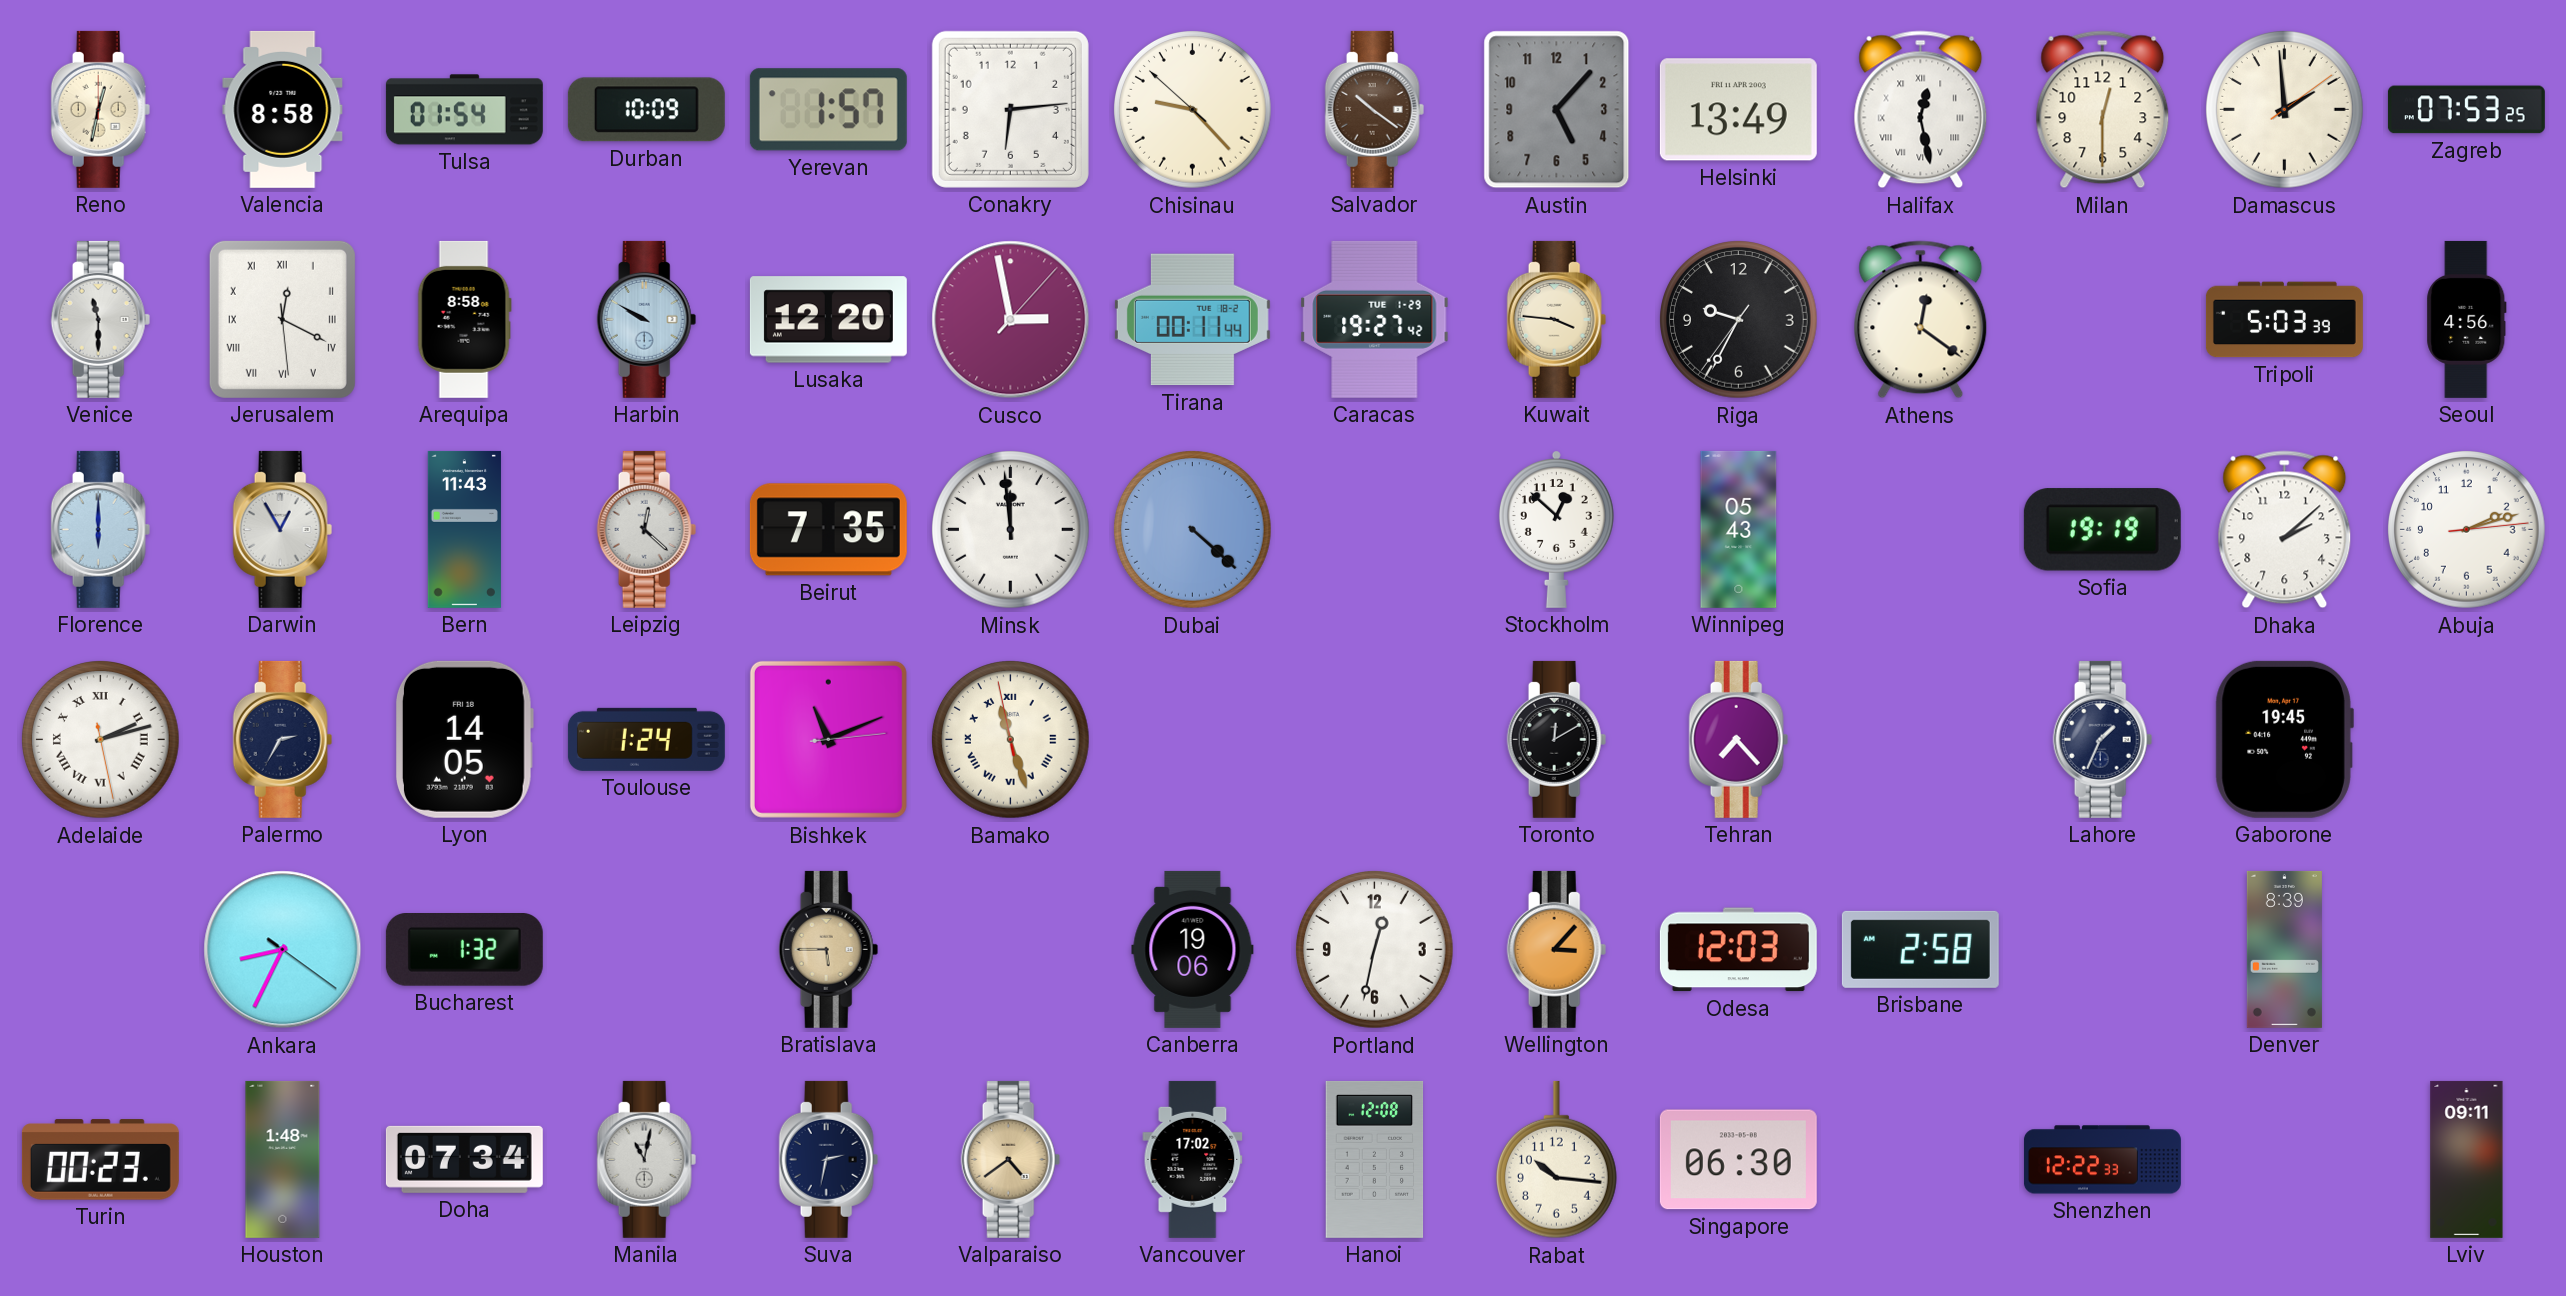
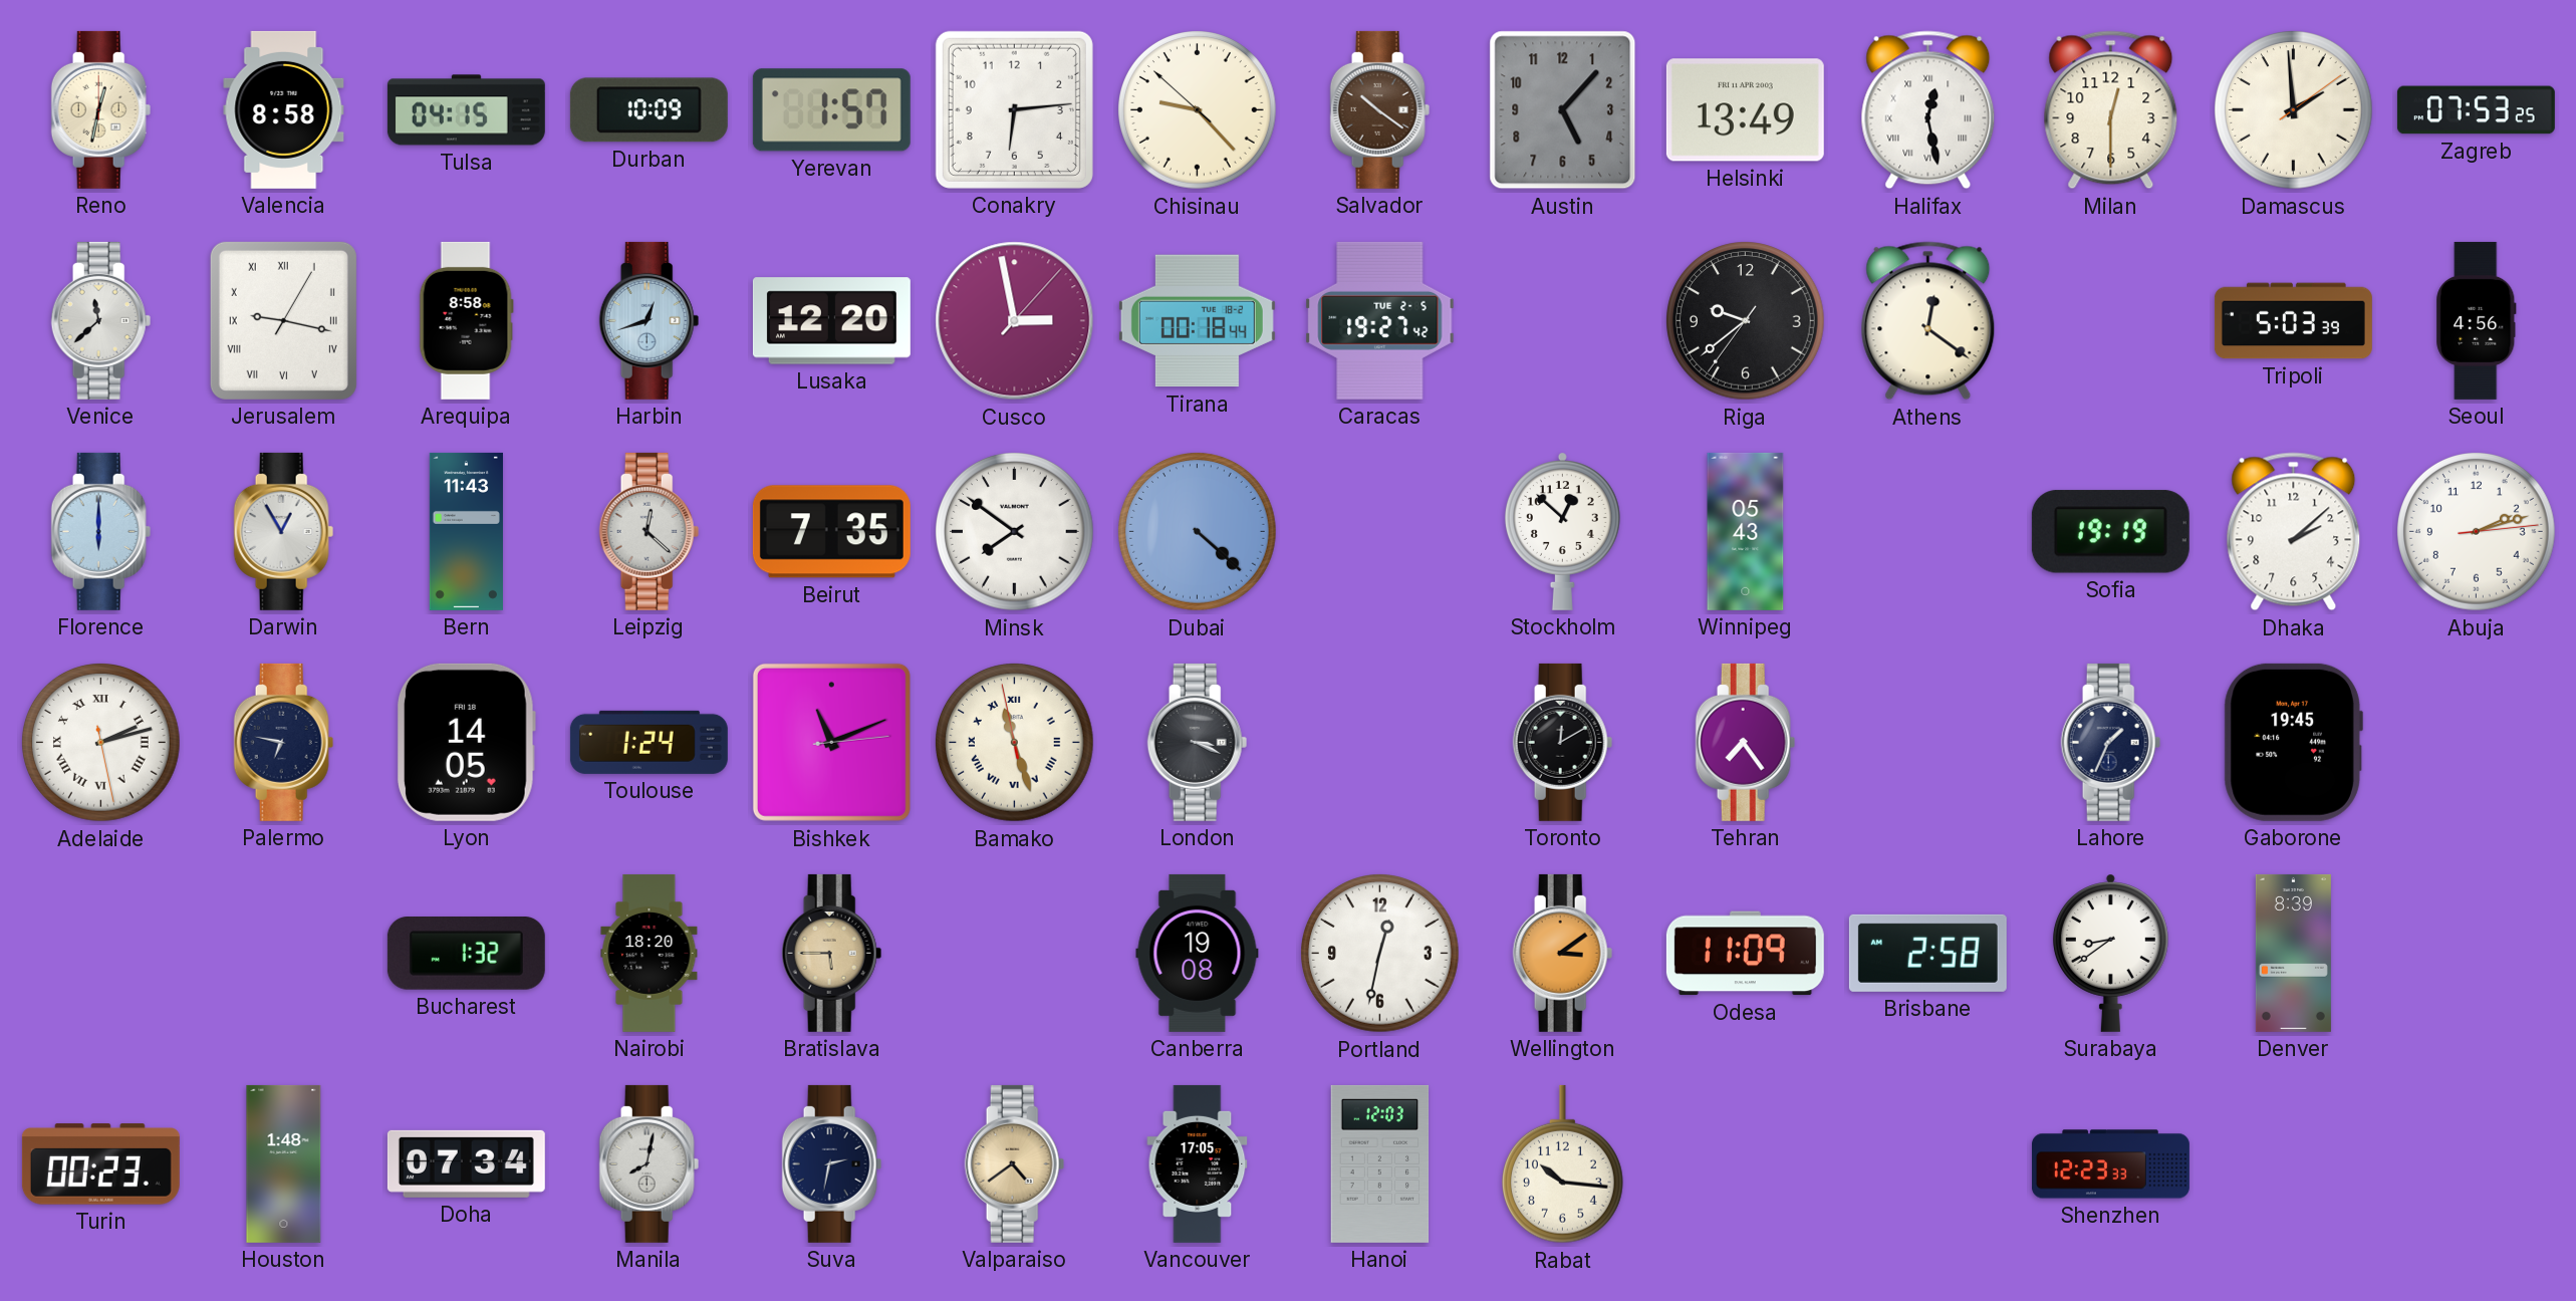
Tulsa: 01:54 -> 04:15 (466, 110)
Venice: 11:30 -> 11:38 (101, 320)
Jerusalem: 12:19 -> 9:17 (283, 320)
Harbin: 9:50 -> 12:42 (650, 320)
Tirana: 00:11 -> 00:18 (1197, 321)
Caracas date: TUE 1-29 -> TUE 2-5 (1380, 320)
Kuwait: 3:46 -> none (1557, 319)
Riga: 9:34 -> 9:38 (1746, 321)
Minsk: 11:59 -> 7:51 (1015, 532)
Palermo: 2:35 -> 6:47 (284, 742)
London: none -> 3:19 (1198, 742)
Tehran: 7:23 -> 7:24 (1746, 742)
Ankara: 8:34 -> none (283, 950)
Nairobi: none -> 18:20 (650, 953)
Canberra: 19:06 -> 19:08 (1198, 953)
Wellington: 3:07 -> 3:09 (1563, 953)
Odesa: 12:03 -> 11:09 (1745, 954)
Surabaya: none -> 8:39 (2110, 953)
Manila: 11:02 -> 8:02 (650, 1163)
Vancouver: 17:02 -> 17:05 (1198, 1163)
Hanoi: 12:08 -> 12:03 (1380, 1163)
Singapore: 06:30 -> none (1738, 1160)
Shenzhen: 12:22 -> 12:23 (2110, 1164)
Lviv: 09:11 -> none (2467, 1159)
